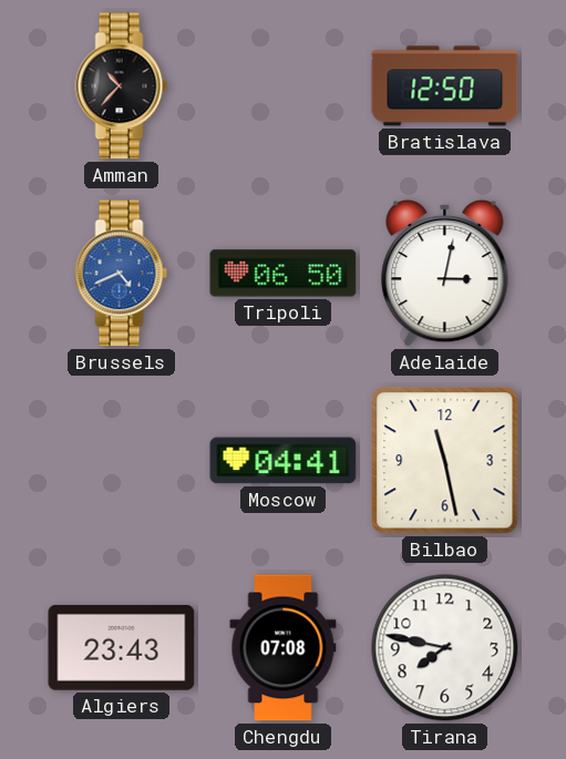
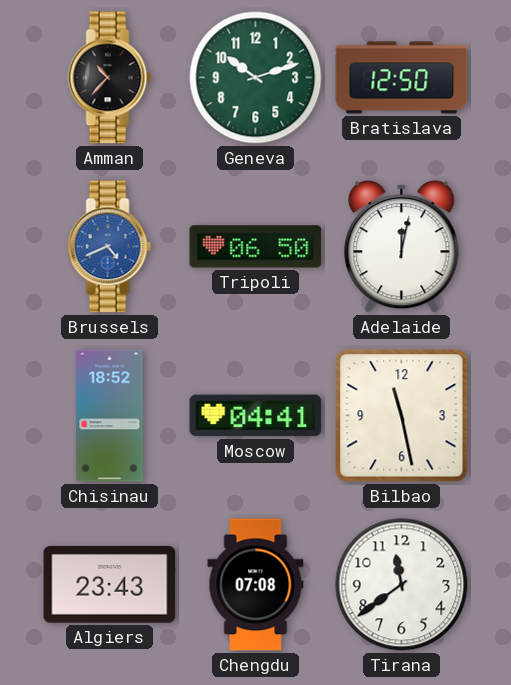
Geneva: none -> 10:12 (256, 78)
Adelaide: 3:02 -> 12:02 (402, 246)
Chisinau: none -> 18:52 (110, 416)
Tirana: 7:47 -> 11:39 (402, 585)
